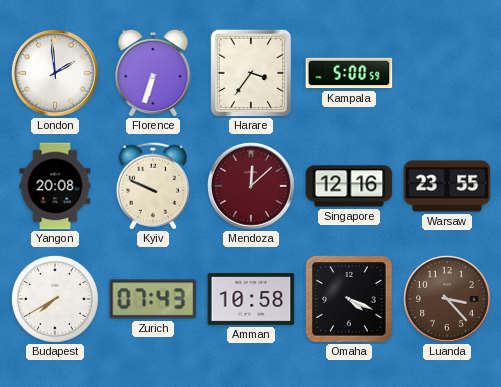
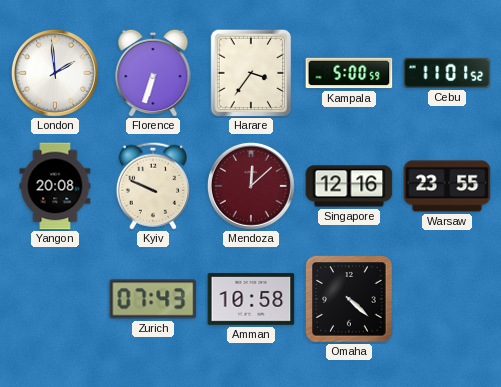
Cebu: none -> 11:01 (447, 73)
Budapest: 7:40 -> none (55, 299)
Omaha: 4:19 -> 4:22 (349, 299)
Luanda: 3:23 -> none (447, 299)
